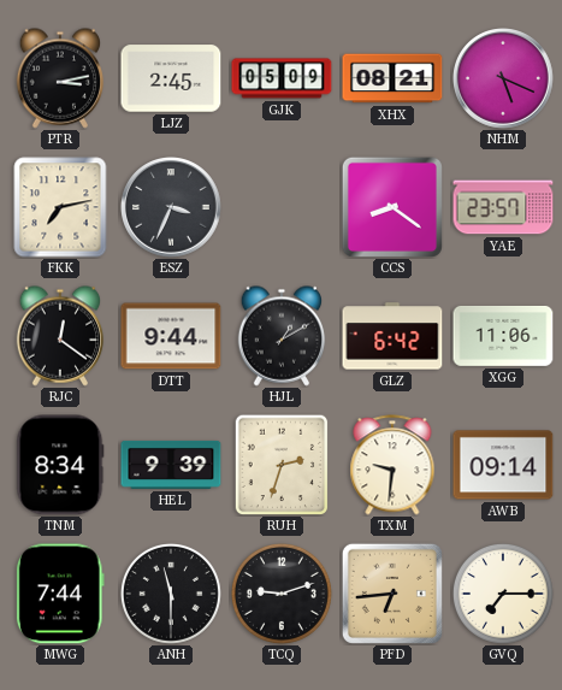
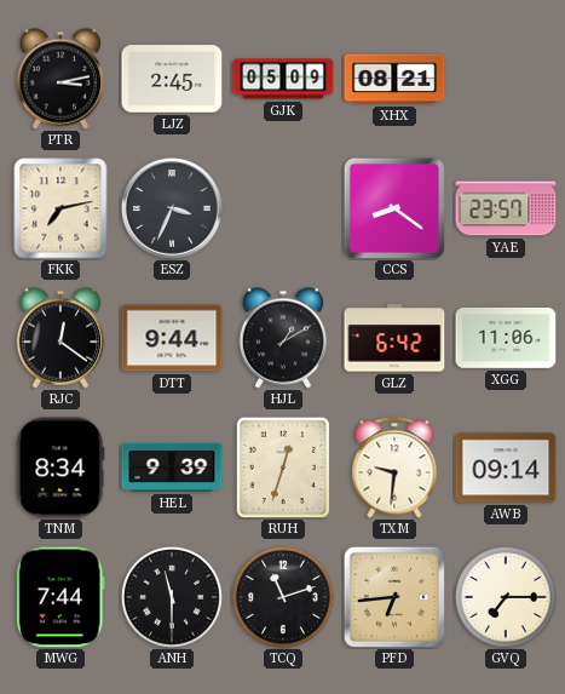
NHM: 5:19 -> none (503, 78)
RUH: 2:33 -> 12:33 (283, 468)
TCQ: 9:12 -> 11:12 (283, 597)
